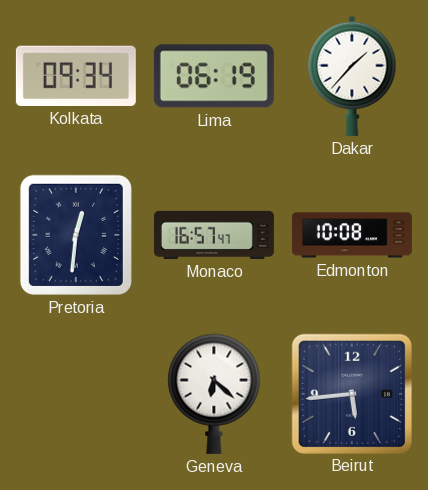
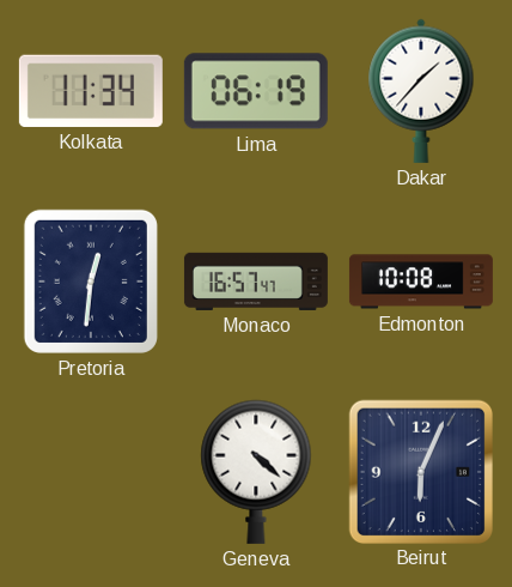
Kolkata: 09:34 -> 11:34 (91, 91)
Geneva: 6:22 -> 4:22 (256, 472)
Beirut: 5:44 -> 6:04 (420, 471)
